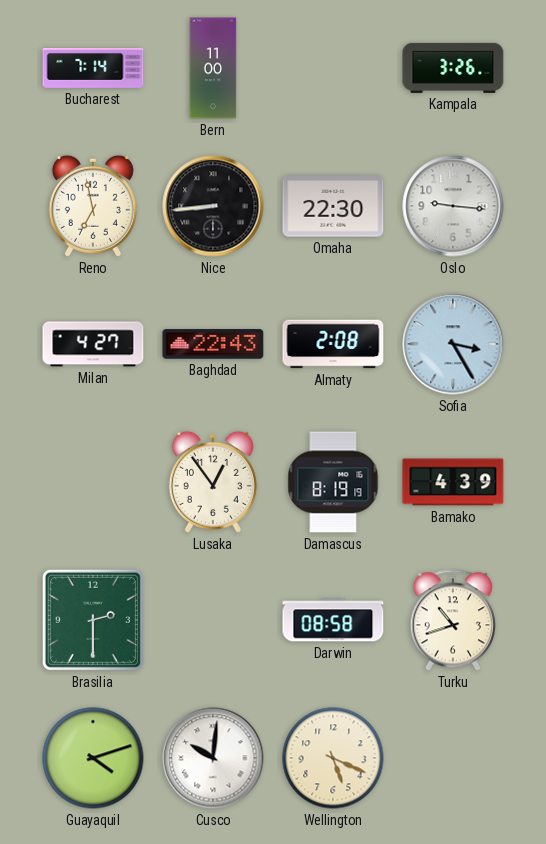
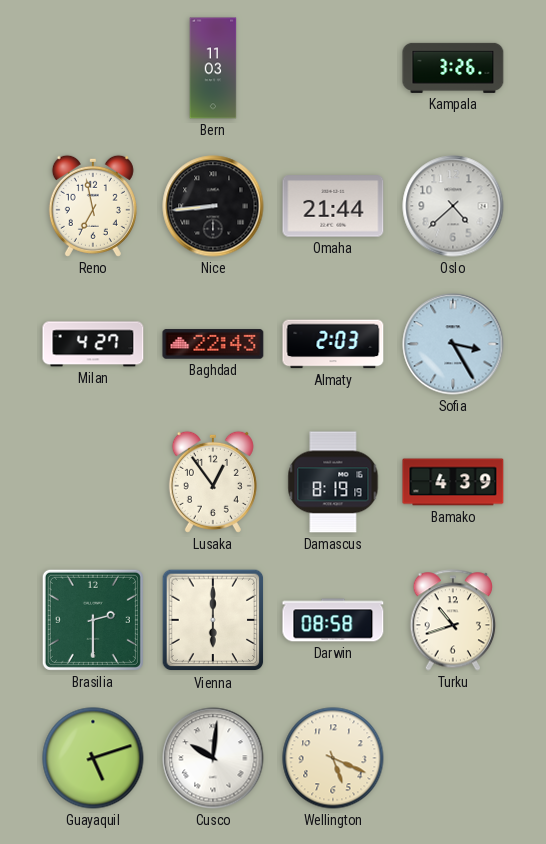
Bucharest: 7:14 -> none (93, 69)
Bern: 11:00 -> 11:03 (213, 68)
Omaha: 22:30 -> 21:44 (333, 206)
Oslo: 9:16 -> 4:38 (453, 206)
Almaty: 2:08 -> 2:03 (333, 344)
Vienna: none -> 6:00 (213, 620)
Guayaquil: 4:12 -> 5:12 (93, 758)
